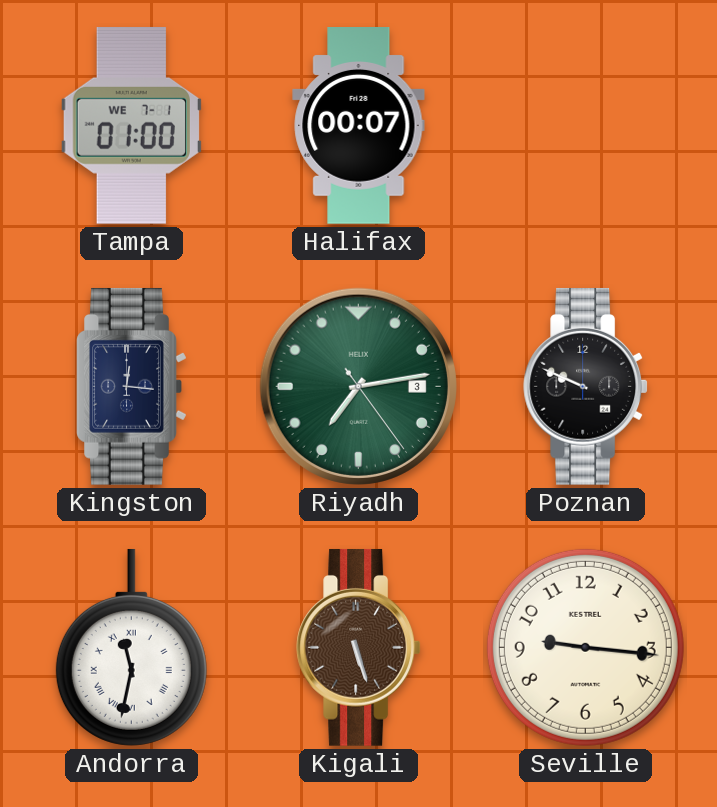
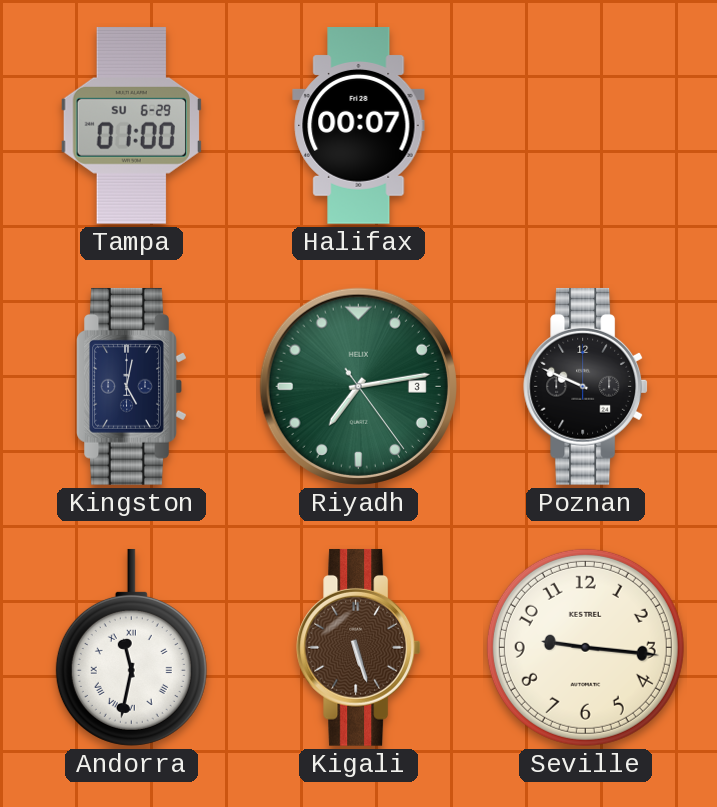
Tampa date: WE 7-1 -> SU 6-29 (131, 125)
Kingston: 12:16 -> 5:02 (132, 386)
